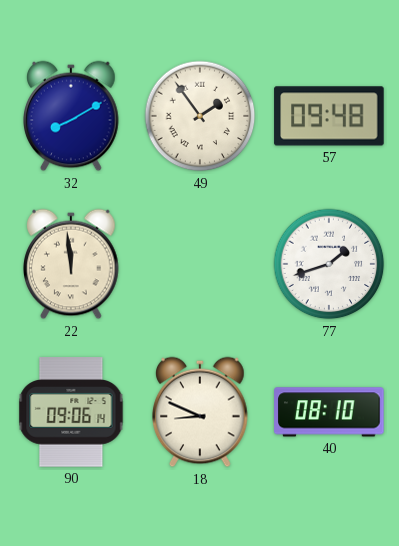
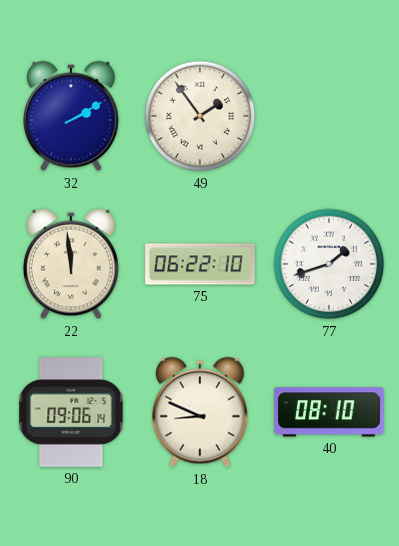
32: 8:10 -> 2:10 (72, 116)
57: 09:48 -> none (329, 116)
75: none -> 06:22 (200, 264)
